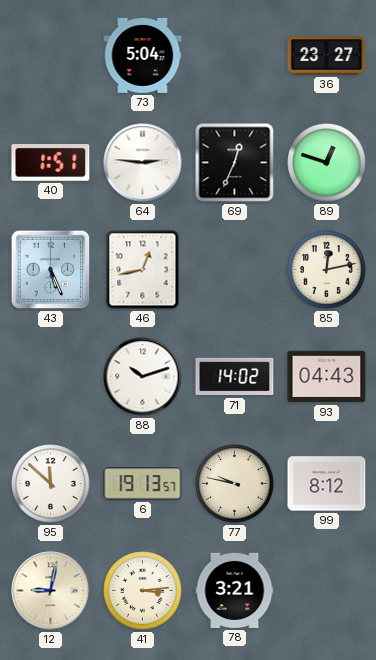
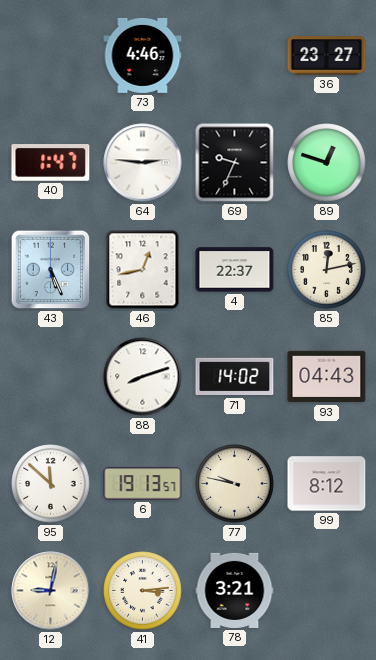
73: 5:04 -> 4:46 (143, 55)
40: 1:51 -> 1:47 (51, 163)
69: 12:34 -> 9:34 (235, 163)
4: none -> 22:37 (235, 270)
88: 10:12 -> 8:12 (143, 377)
